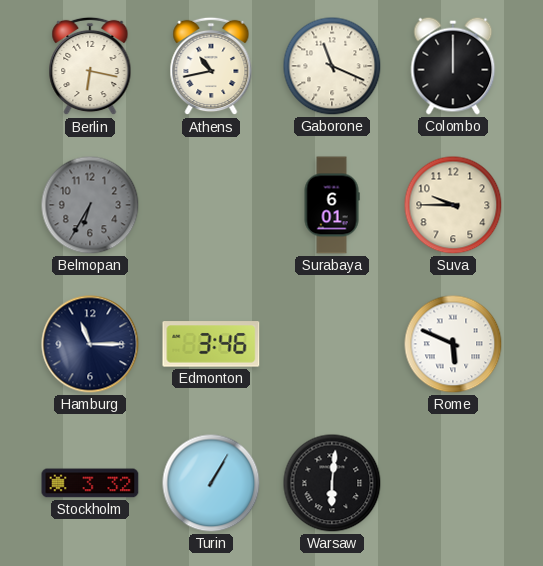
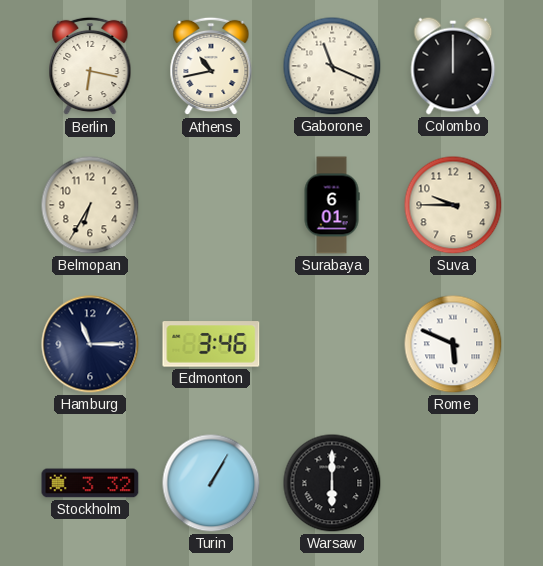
Belmopan dial: grey -> cream (90, 205)
Warsaw: 6:01 -> 6:00 (332, 483)
